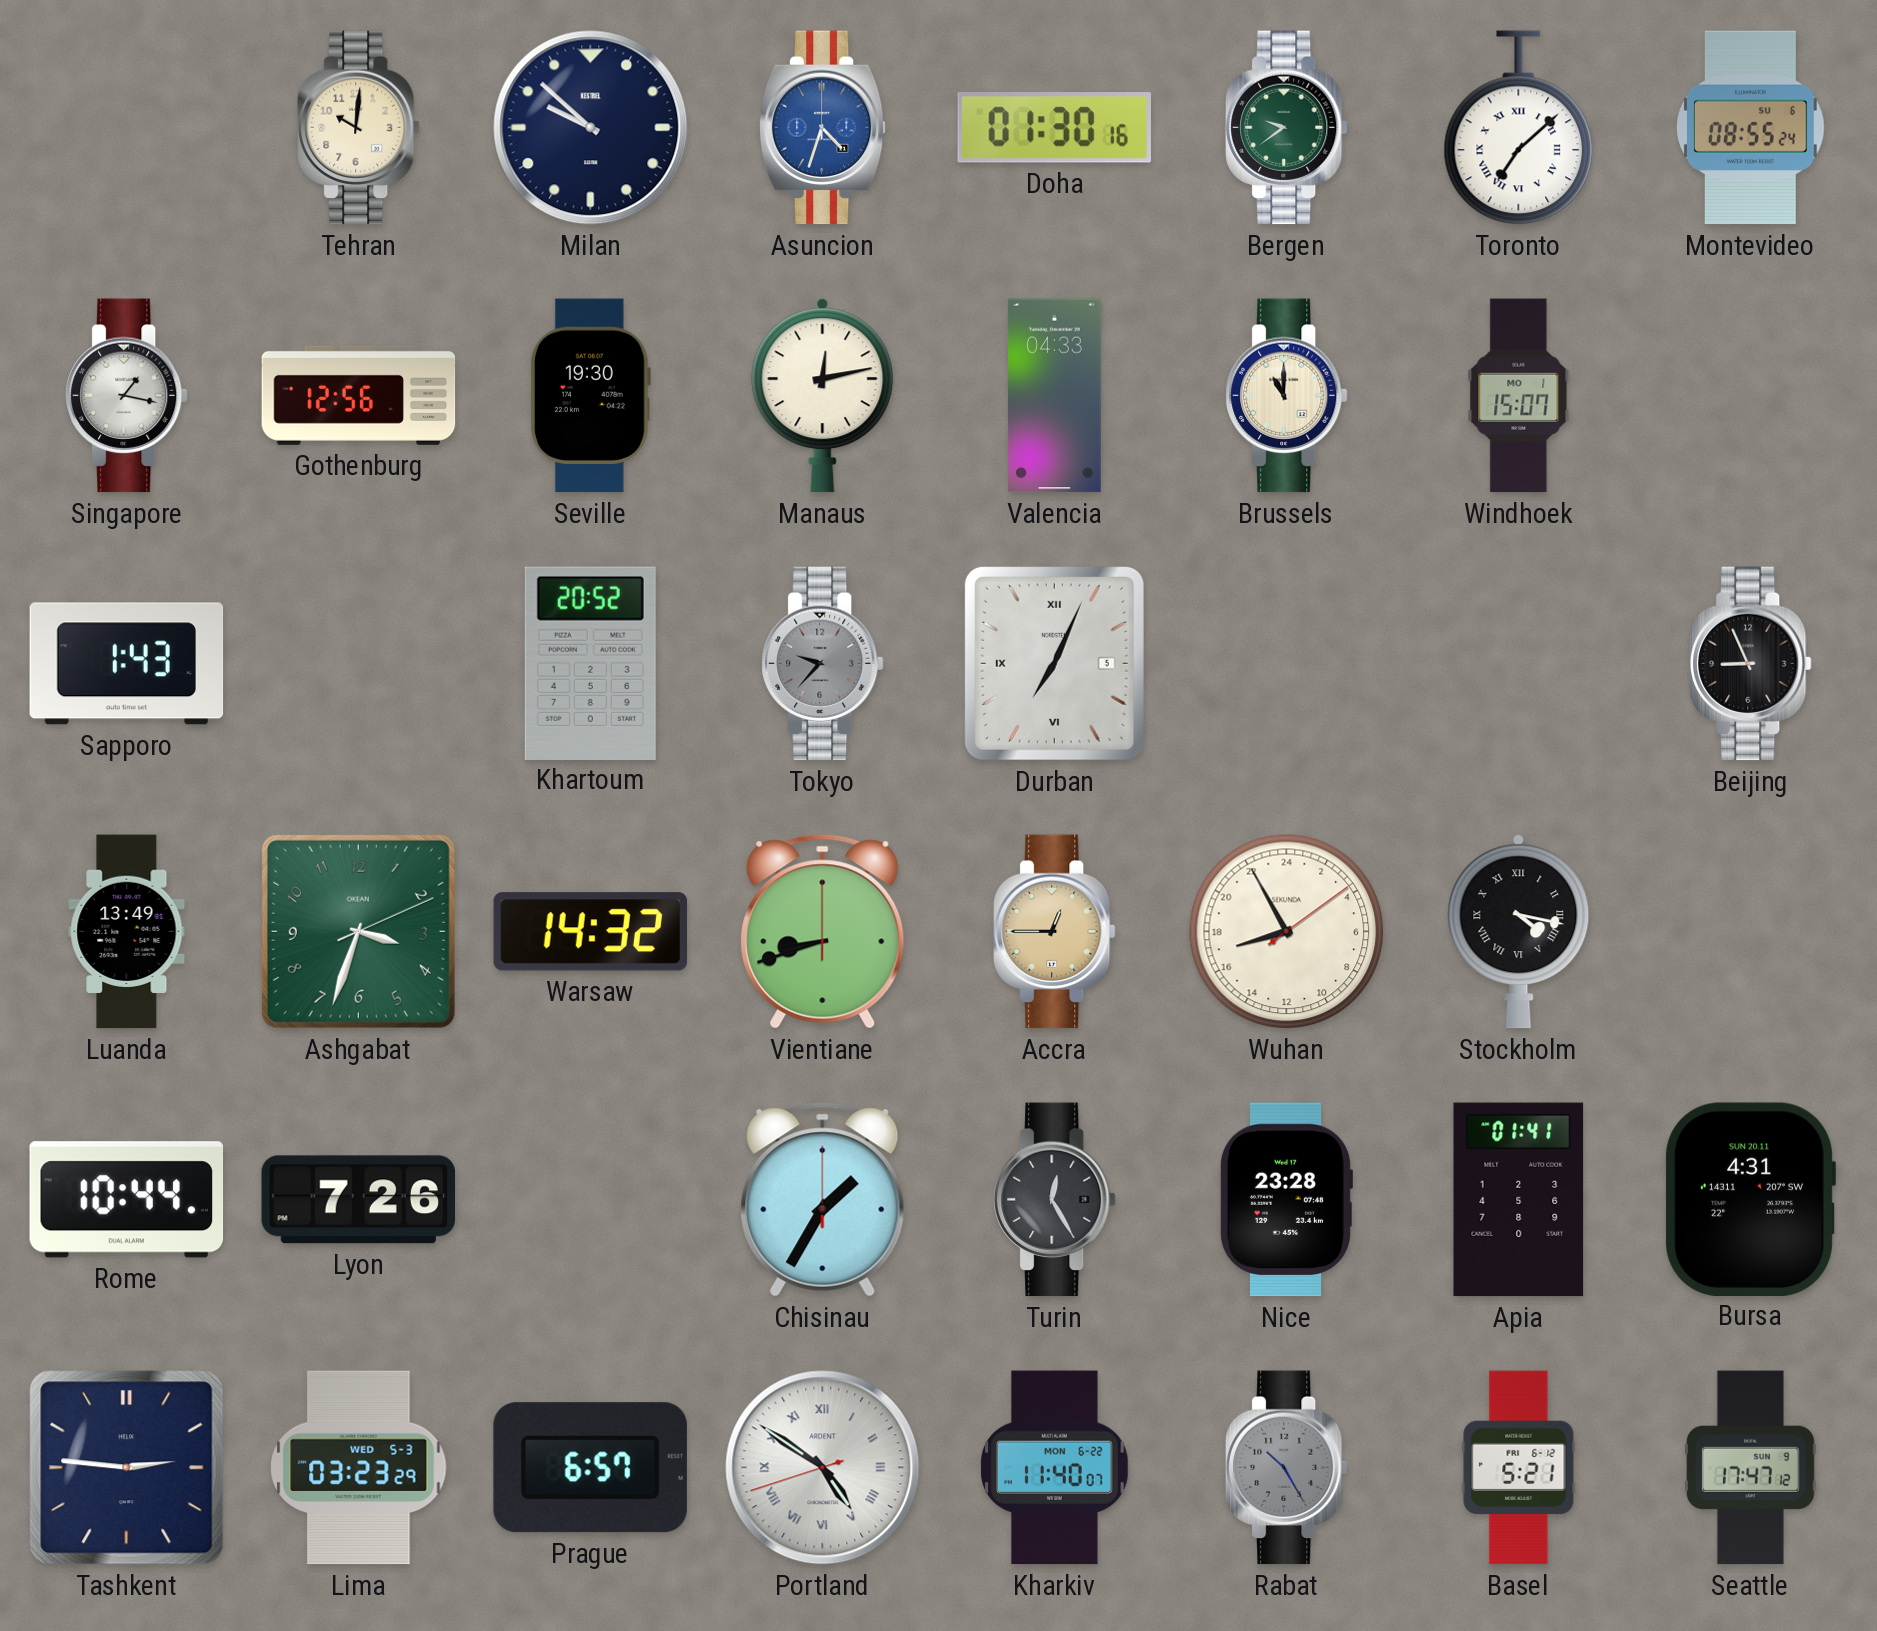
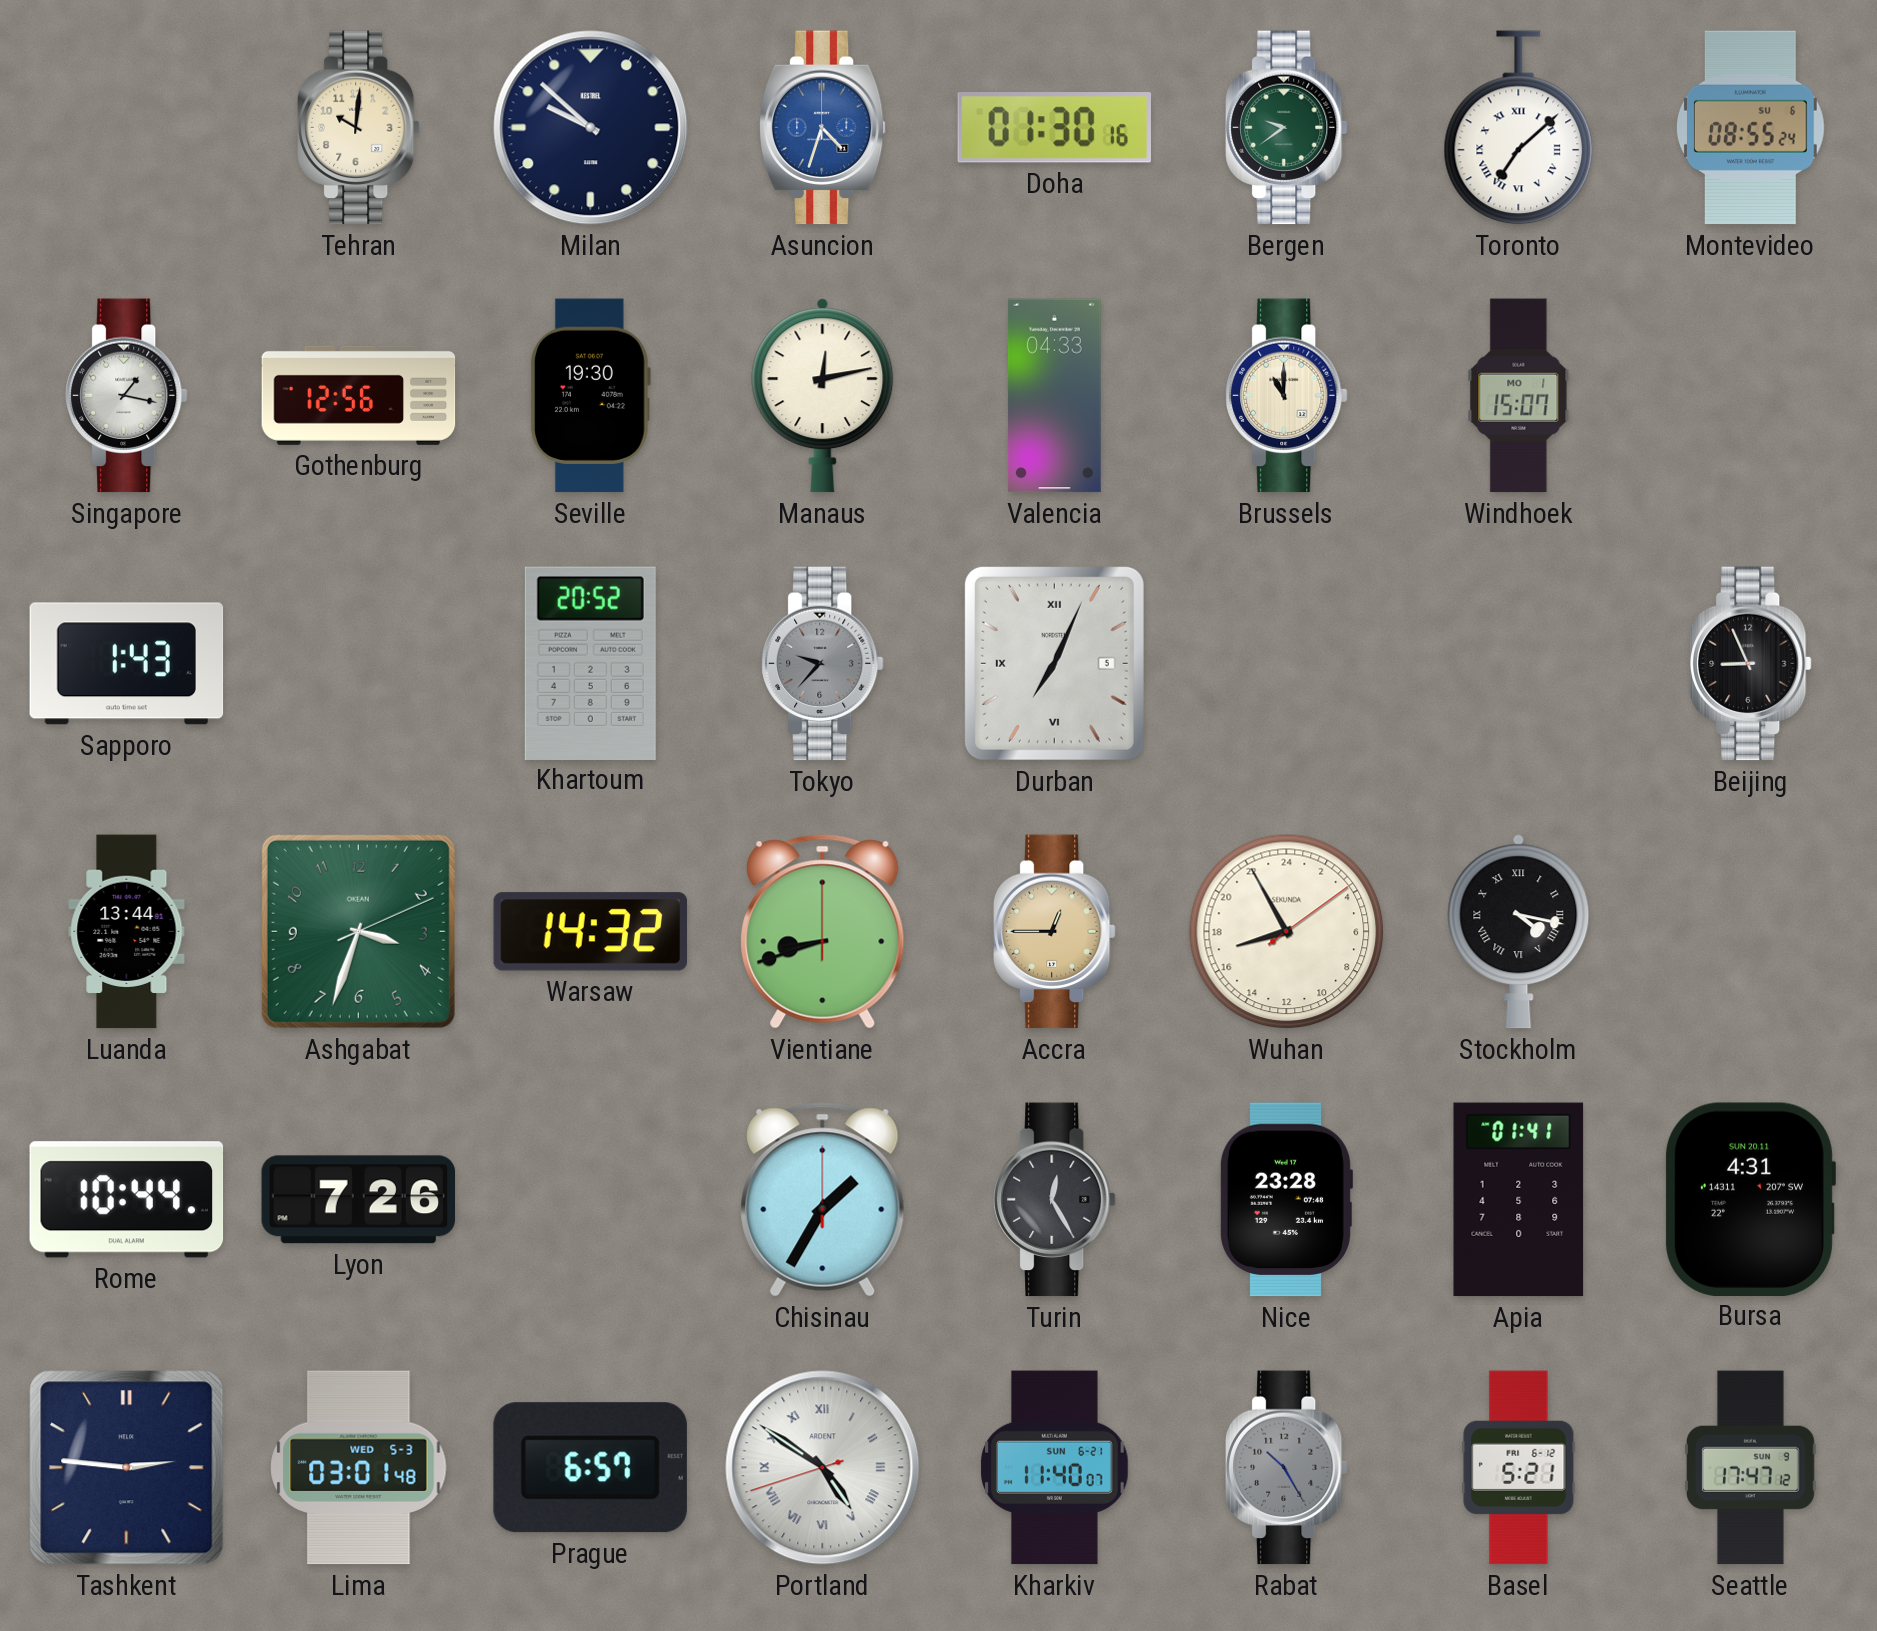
Luanda: 13:49 -> 13:44 (127, 932)
Lima: 03:23 -> 03:01 (359, 1468)
Kharkiv date: MON 6-22 -> SUN 6-21 (1055, 1468)
